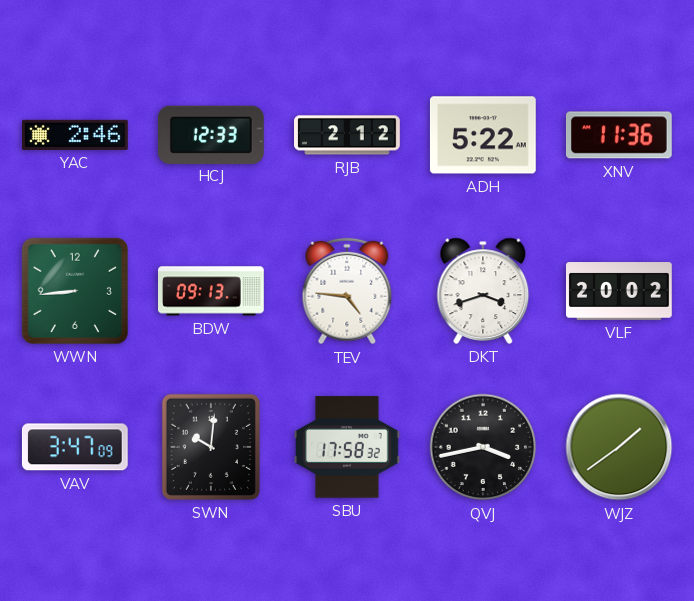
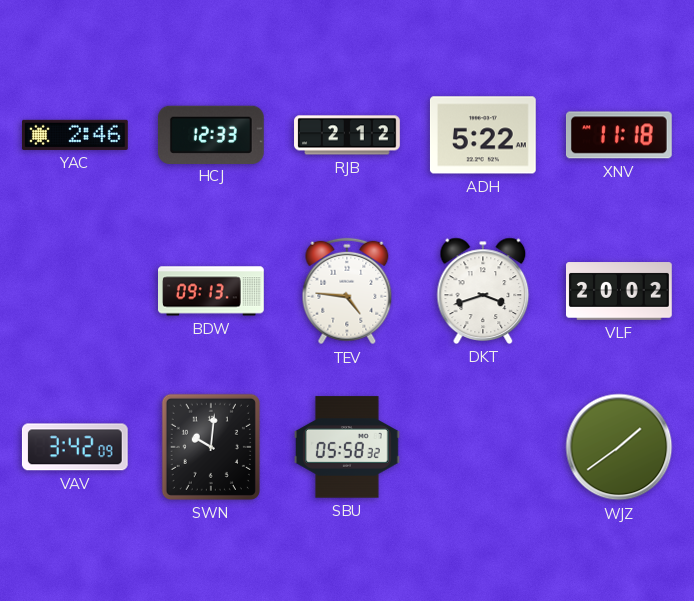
XNV: 11:36 -> 11:18 (619, 135)
WWN: 8:44 -> none (75, 291)
VAV: 3:47 -> 3:42 (75, 447)
SBU: 17:58 -> 05:58 (348, 447)
QVJ: 3:43 -> none (483, 447)
